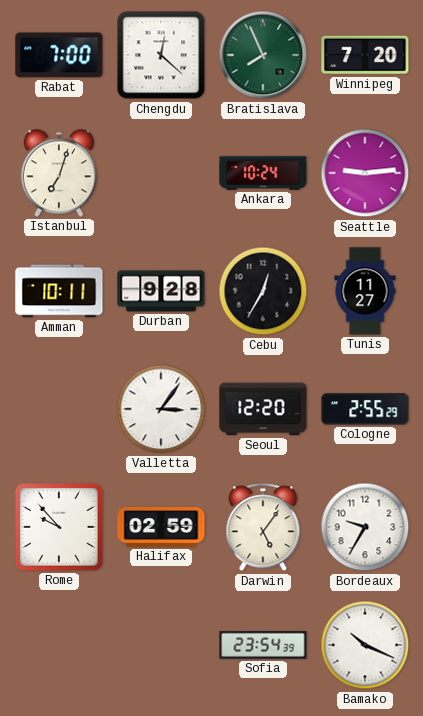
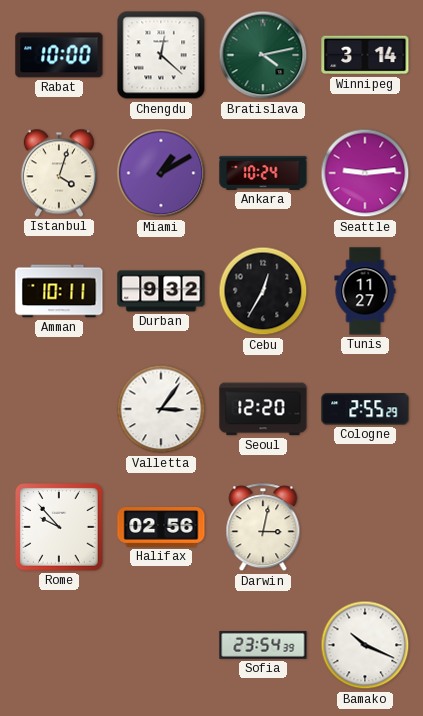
Rabat: 7:00 -> 10:00 (59, 55)
Bratislava: 7:56 -> 4:13 (263, 55)
Winnipeg: 7:20 -> 3:14 (365, 55)
Istanbul: 7:03 -> 4:03 (59, 173)
Miami: none -> 1:10 (161, 173)
Durban: 9:28 -> 9:32 (161, 291)
Halifax: 02:59 -> 02:56 (161, 528)
Darwin: 5:06 -> 3:02 (263, 528)
Bordeaux: 9:35 -> none (365, 527)
